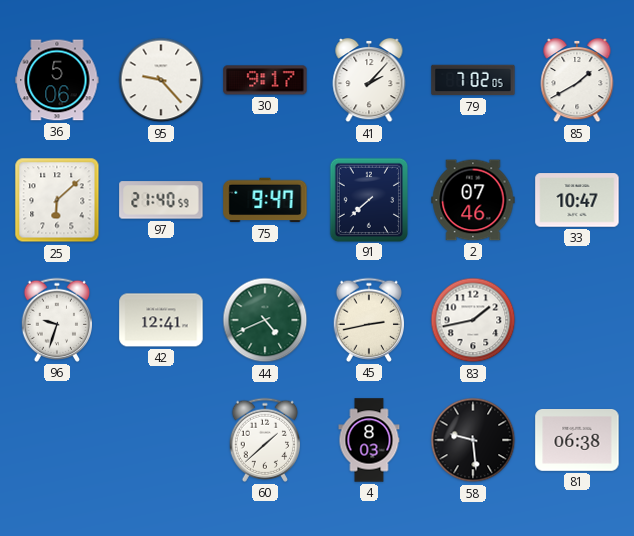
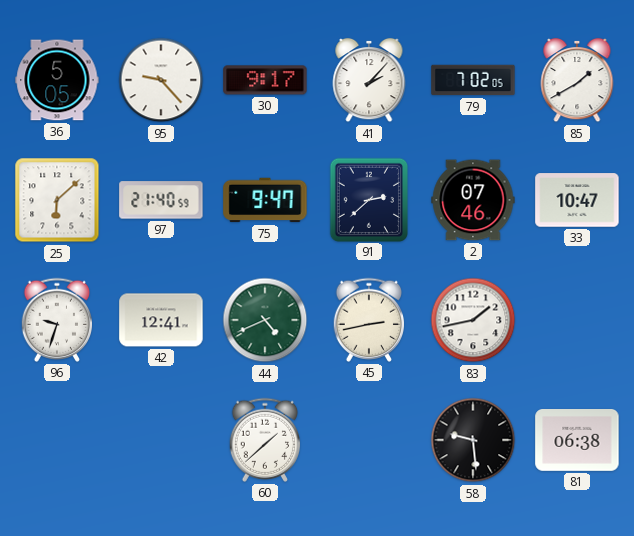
36: 5:06 -> 5:05 (57, 80)
91: 7:38 -> 2:38 (368, 199)
4: 8:03 -> none (369, 440)
